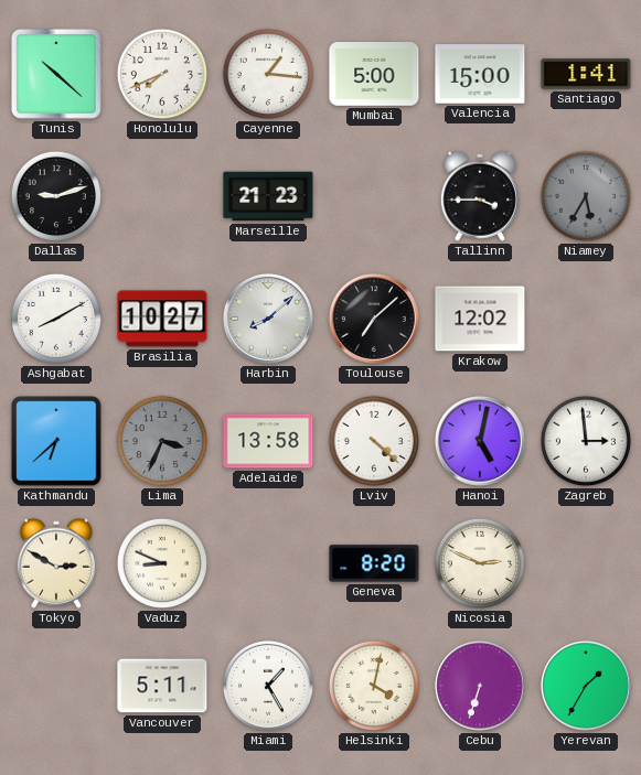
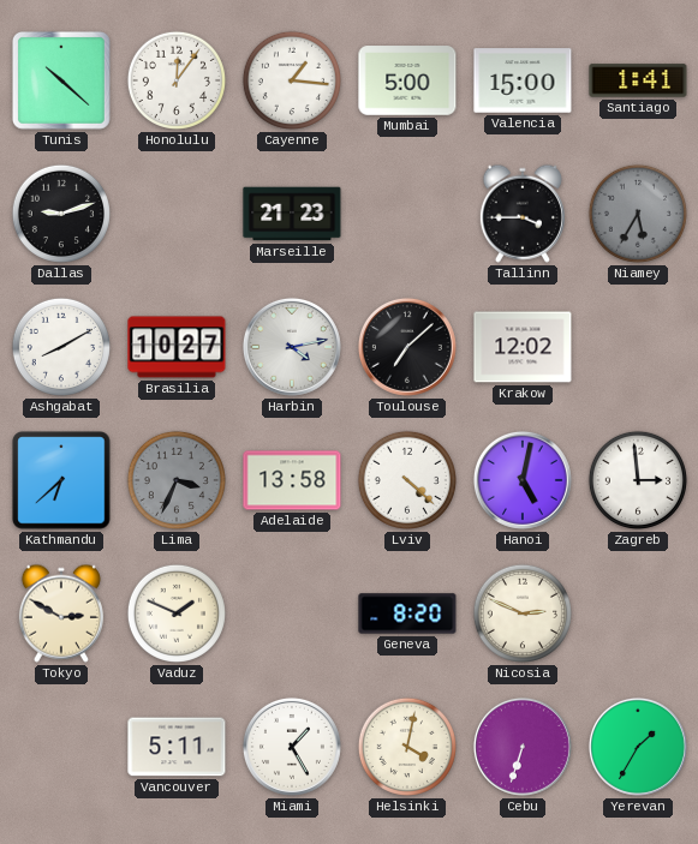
Honolulu: 7:41 -> 12:06 (177, 80)
Harbin: 8:08 -> 4:13 (292, 347)
Vaduz: 8:49 -> 1:49 (177, 613)
